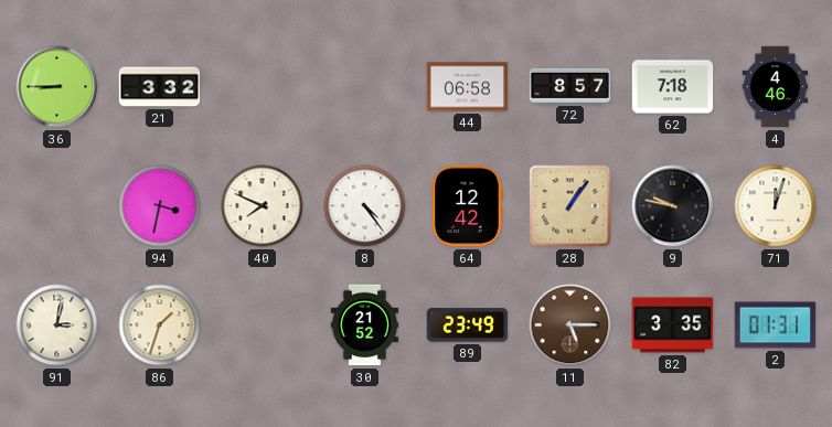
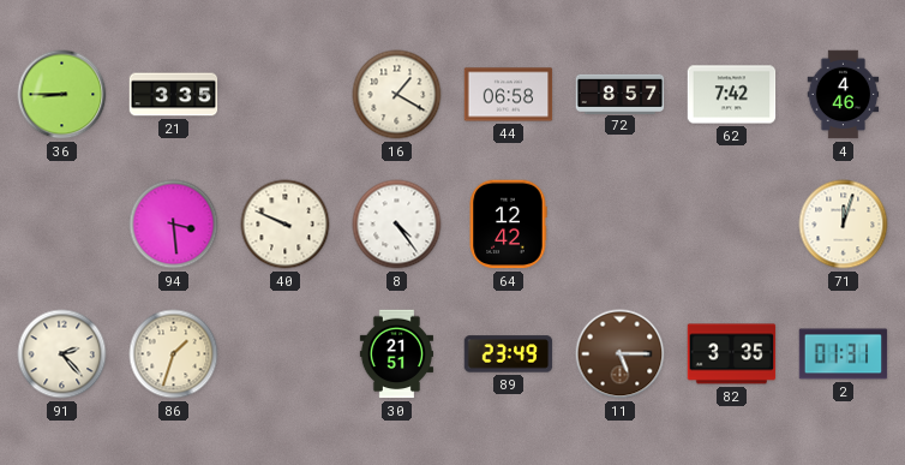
21: 3:32 -> 3:35 (174, 95)
16: none -> 1:20 (397, 95)
62: 7:18 -> 7:42 (732, 95)
94: 3:32 -> 3:29 (174, 225)
40: 7:49 -> 9:49 (286, 225)
28: 1:06 -> none (570, 206)
9: 9:47 -> none (673, 206)
91: 3:02 -> 2:23 (62, 354)
30: 21:52 -> 21:51 (396, 354)
